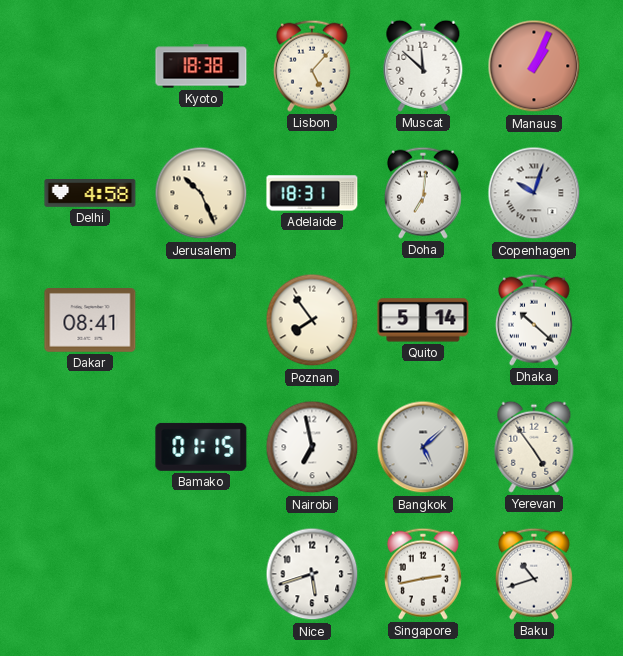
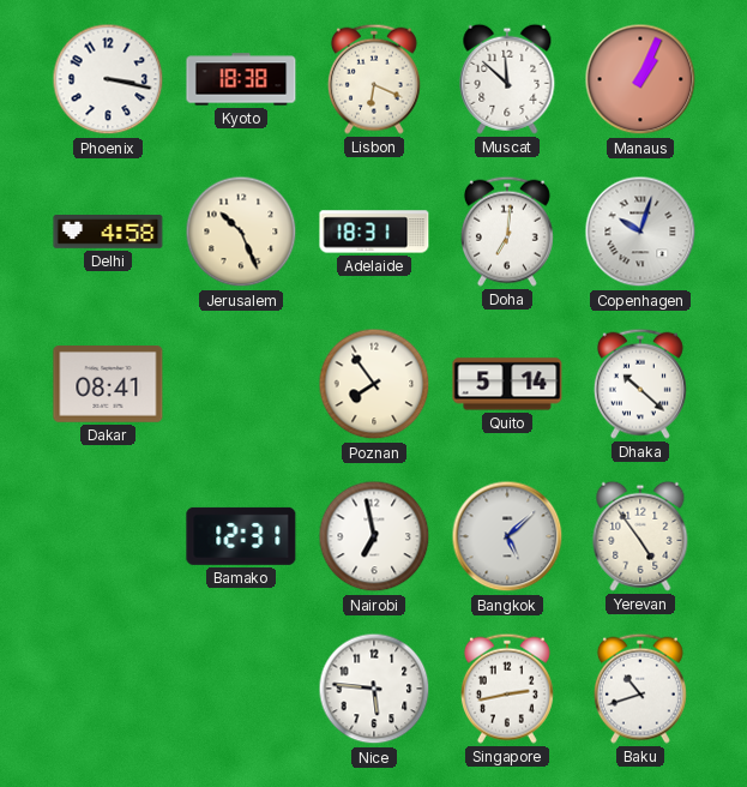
Phoenix: none -> 3:17 (108, 79)
Lisbon: 5:07 -> 6:19 (374, 79)
Bamako: 01:15 -> 12:31 (241, 536)
Nice: 5:42 -> 5:46 (374, 689)
